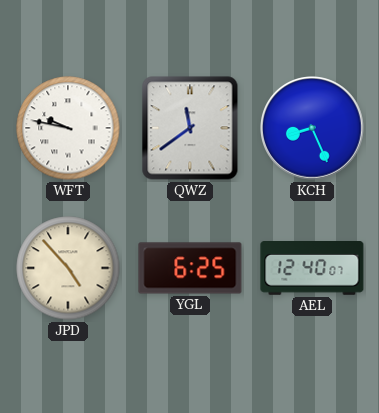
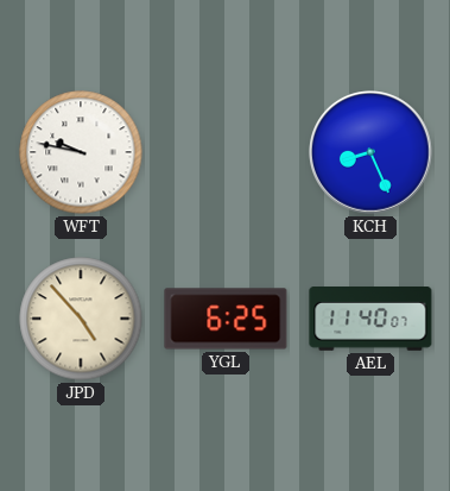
QWZ: 11:39 -> none (190, 128)
AEL: 12:40 -> 11:40 (370, 320)
